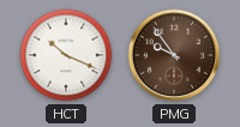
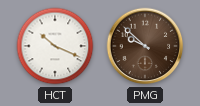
PMG: 9:54 -> 9:52 (145, 46)
